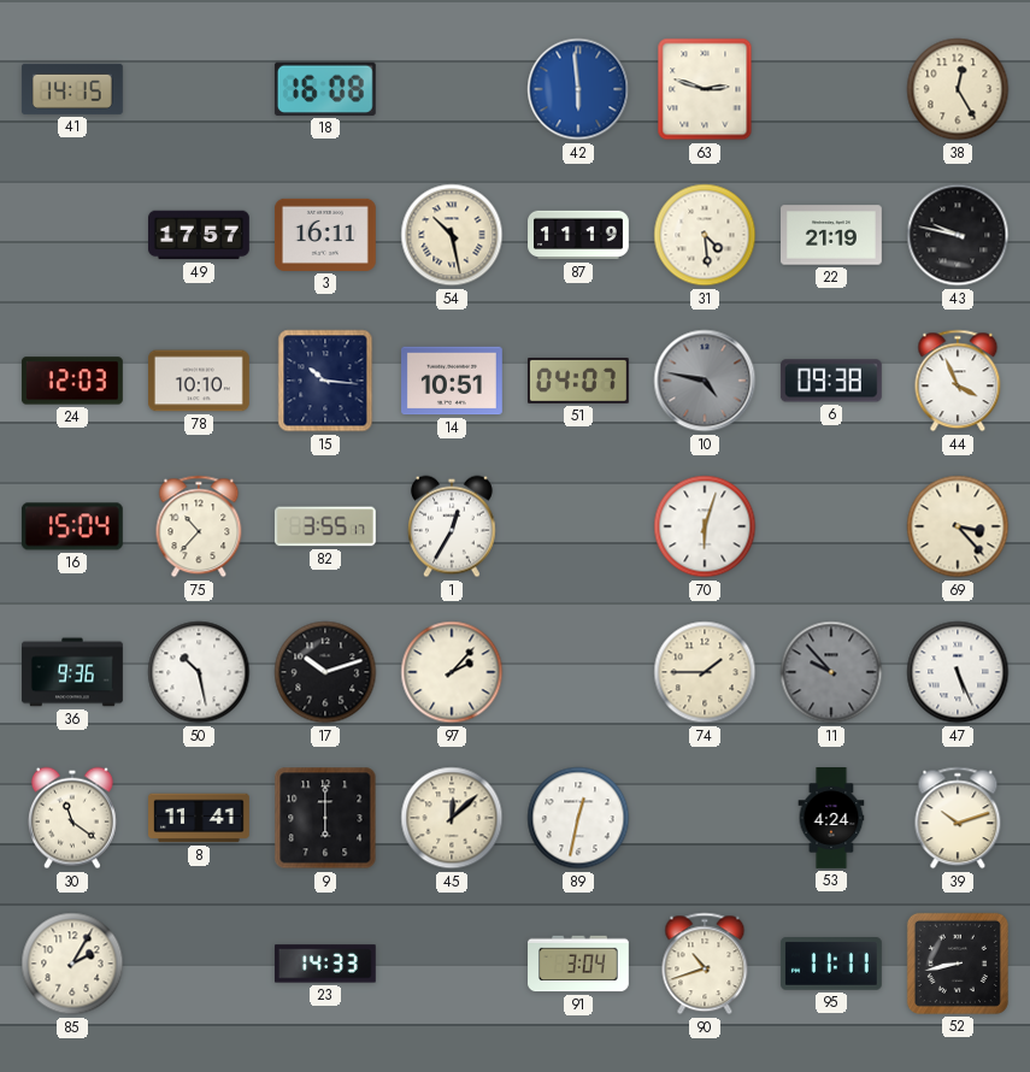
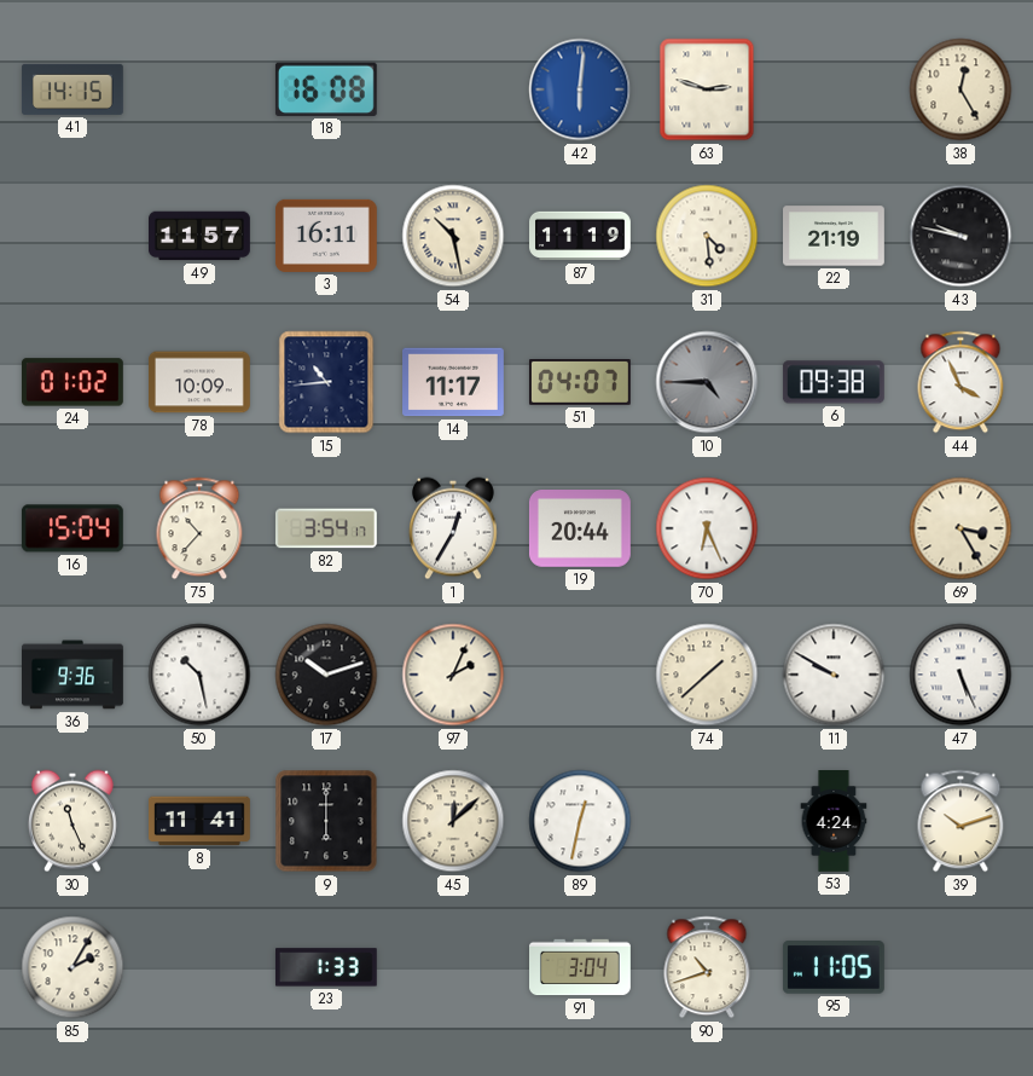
42: 5:59 -> 6:01 (580, 89)
49: 17:57 -> 11:57 (201, 236)
24: 12:03 -> 01:02 (72, 382)
78: 10:10 -> 10:09 (201, 382)
15: 10:16 -> 10:44 (326, 382)
14: 10:51 -> 11:17 (454, 382)
10: 4:47 -> 4:45 (707, 382)
82: 3:55 -> 3:54 (326, 528)
19: none -> 20:44 (580, 530)
70: 6:03 -> 6:26 (707, 528)
69: 3:23 -> 3:25 (961, 528)
97: 2:07 -> 2:04 (453, 675)
74: 1:45 -> 1:38 (707, 675)
11: 9:53 -> 9:50 (834, 675)
11 dial: grey -> white (834, 675)
30: 11:21 -> 11:26 (72, 821)
23: 14:33 -> 1:33 (326, 967)
95: 11:11 -> 11:05 (834, 968)
52: 8:43 -> none (958, 964)
